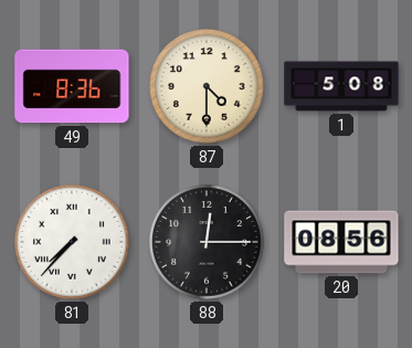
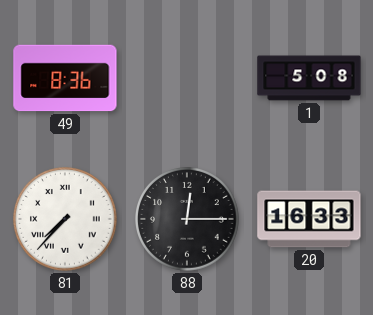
87: 4:30 -> none (208, 87)
20: 08:56 -> 16:33 (309, 219)
